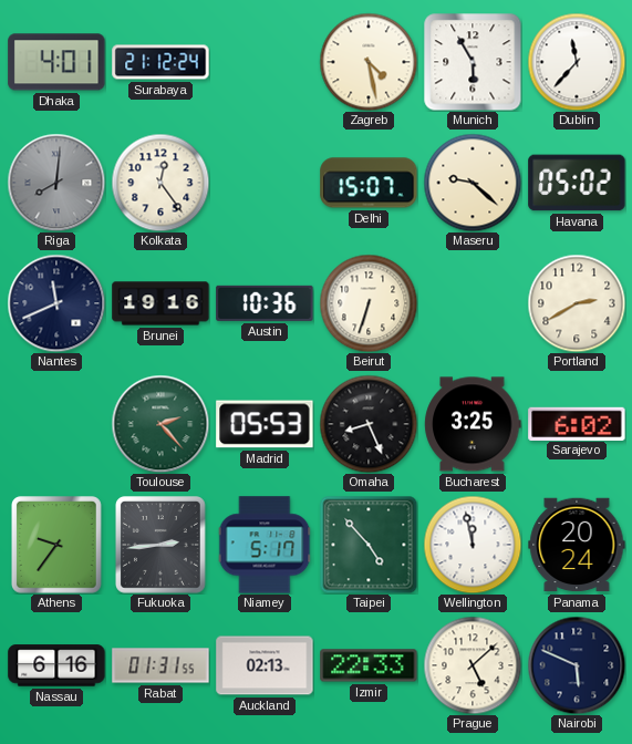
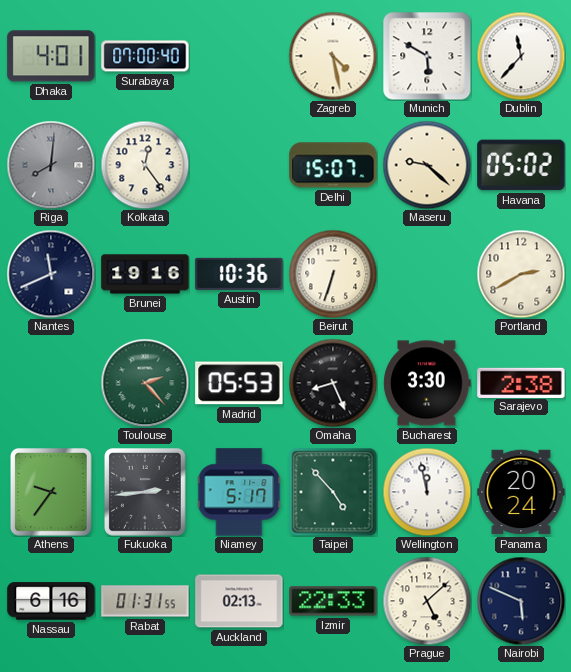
Surabaya: 21:12 -> 07:00 (145, 56)
Munich: 5:55 -> 5:50 (427, 56)
Bucharest: 3:25 -> 3:30 (427, 383)
Sarajevo: 6:02 -> 2:38 (521, 382)
